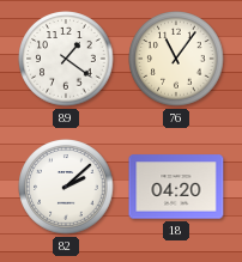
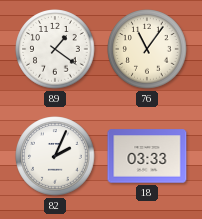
82: 2:08 -> 2:04 (55, 156)
18: 04:20 -> 03:33 (147, 156)
